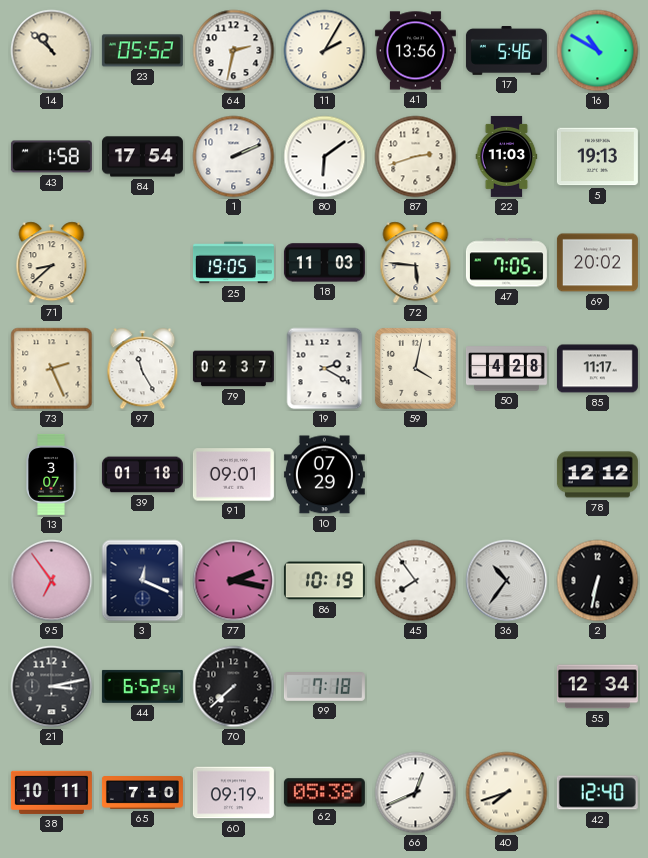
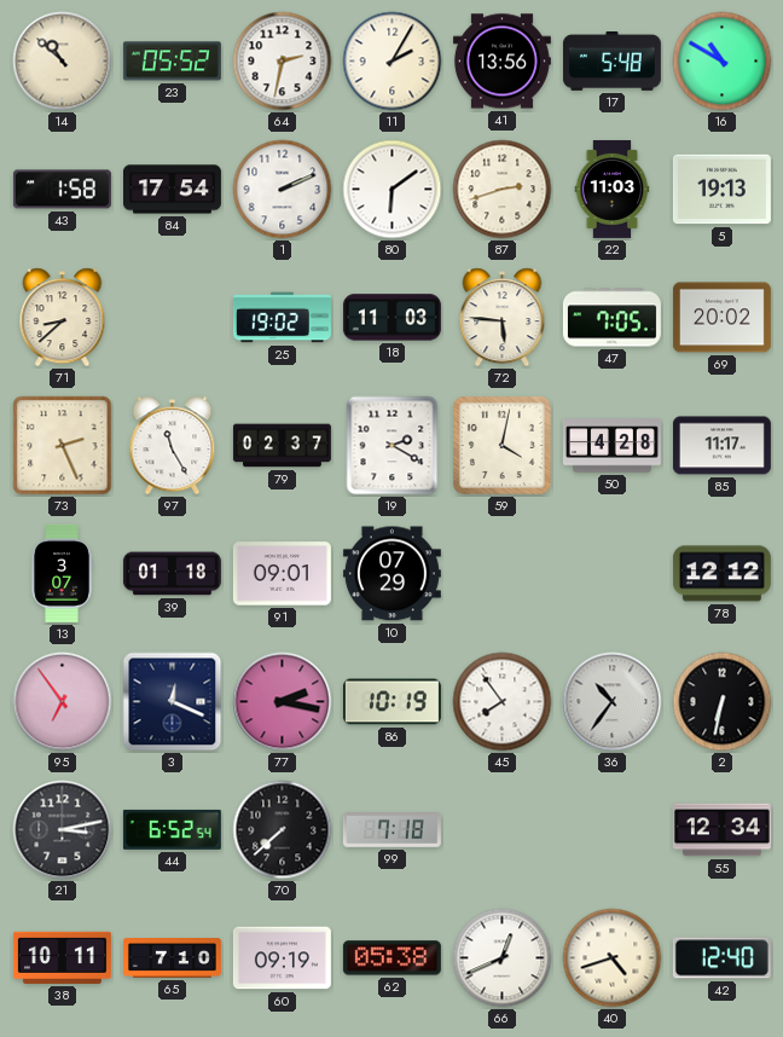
17: 5:46 -> 5:48 (611, 62)
25: 19:05 -> 19:02 (282, 318)
40: 7:42 -> 4:42 (613, 958)
